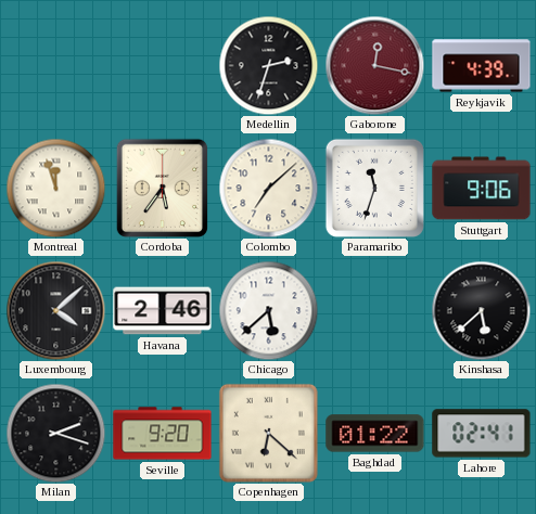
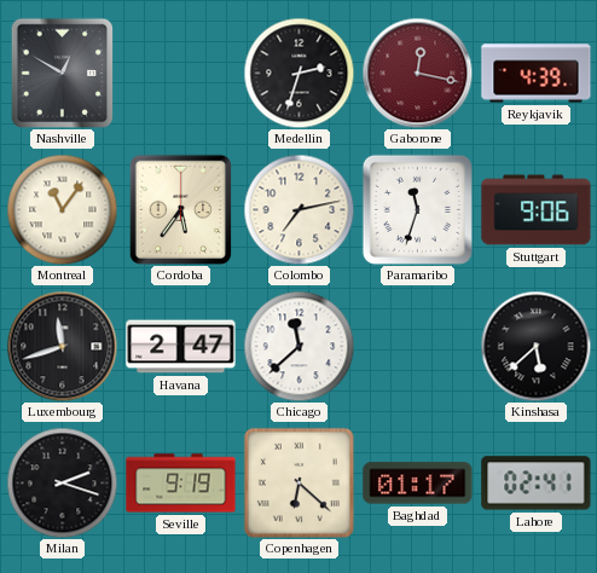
Nashville: none -> 12:50 (62, 73)
Montreal: 11:57 -> 11:06 (62, 209)
Colombo: 7:08 -> 7:13 (298, 209)
Luxembourg: 4:08 -> 11:42 (62, 346)
Havana: 2:46 -> 2:47 (181, 347)
Chicago: 5:38 -> 11:38 (298, 346)
Seville: 9:20 -> 9:19 (181, 484)
Baghdad: 01:22 -> 01:17 (418, 484)
